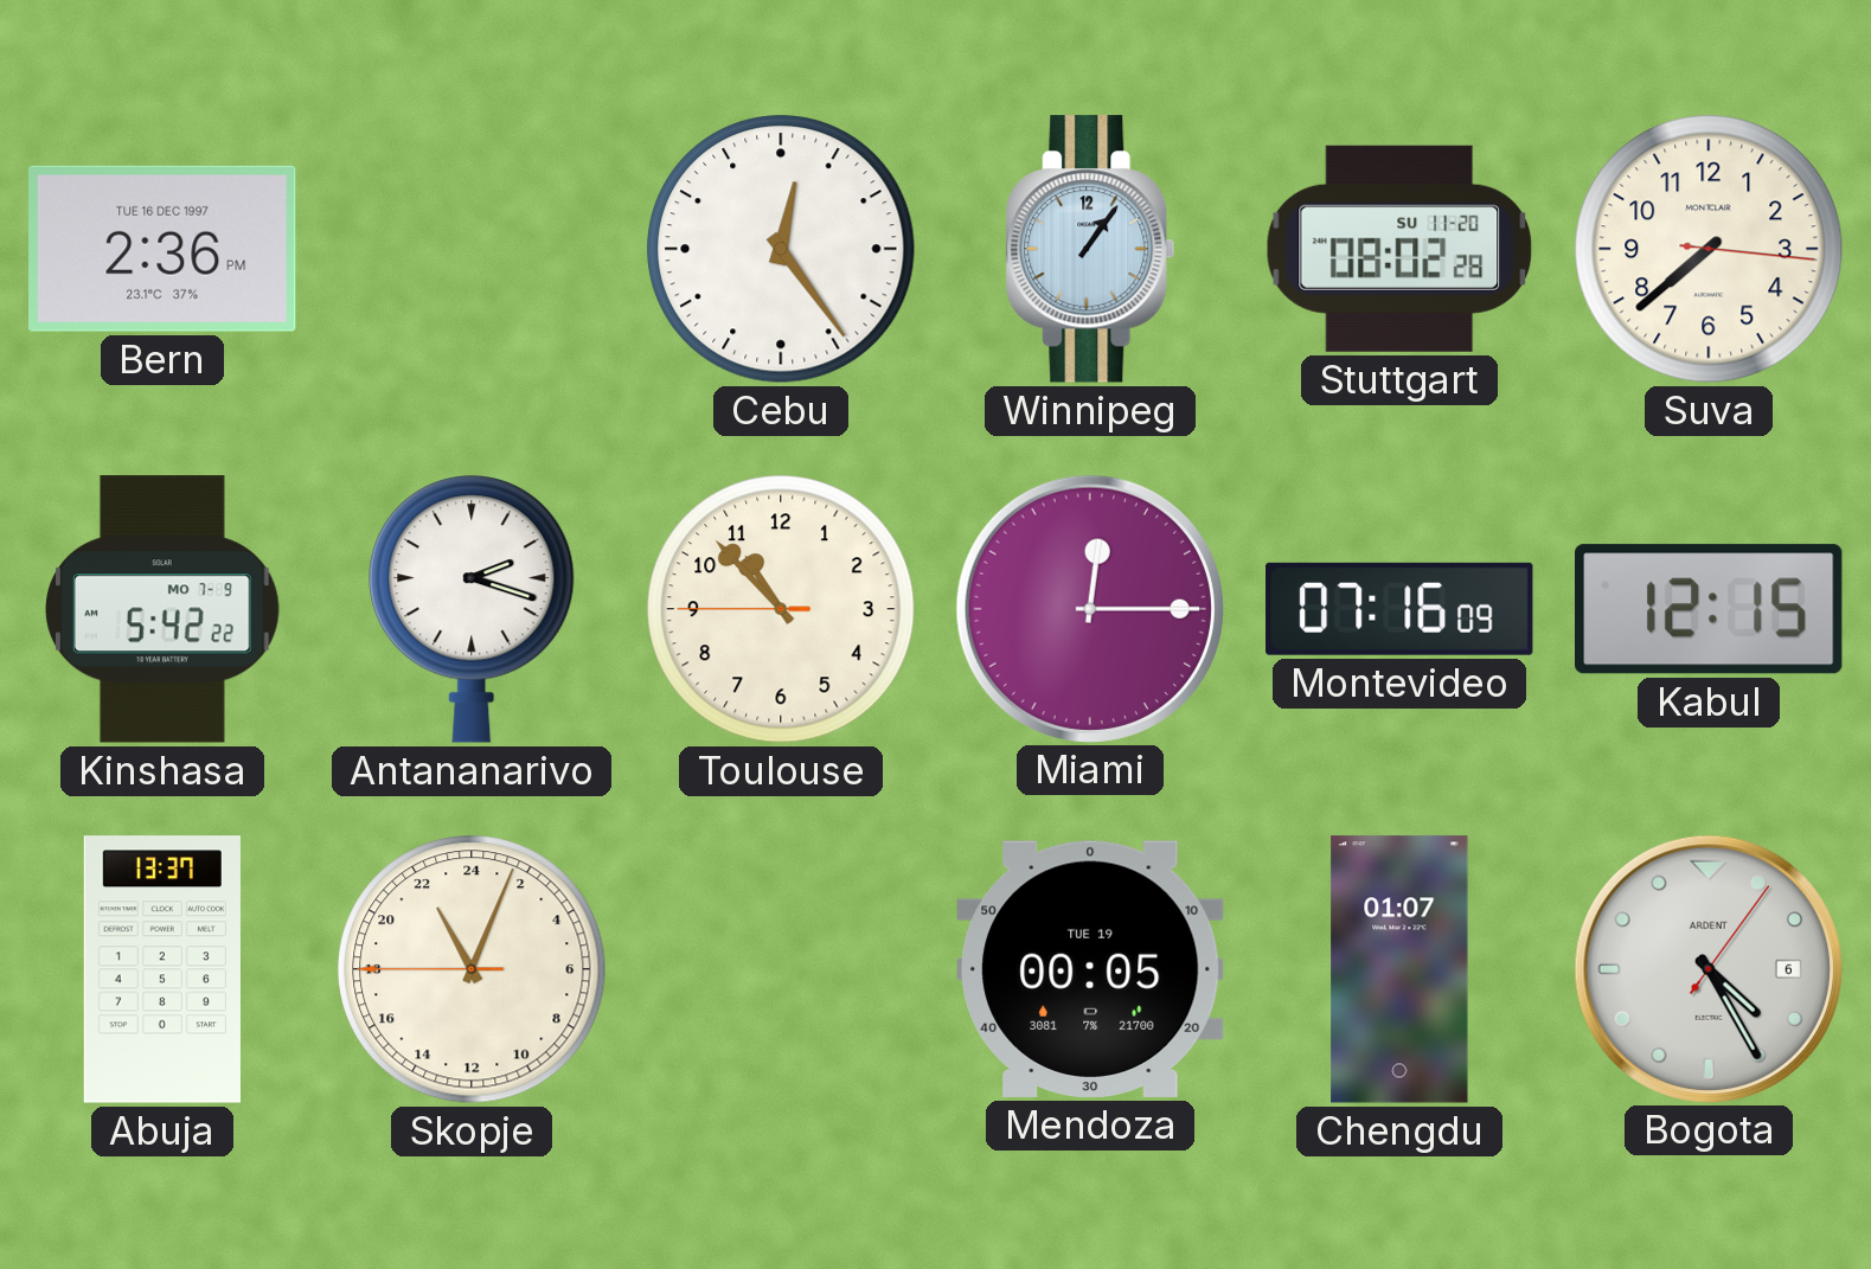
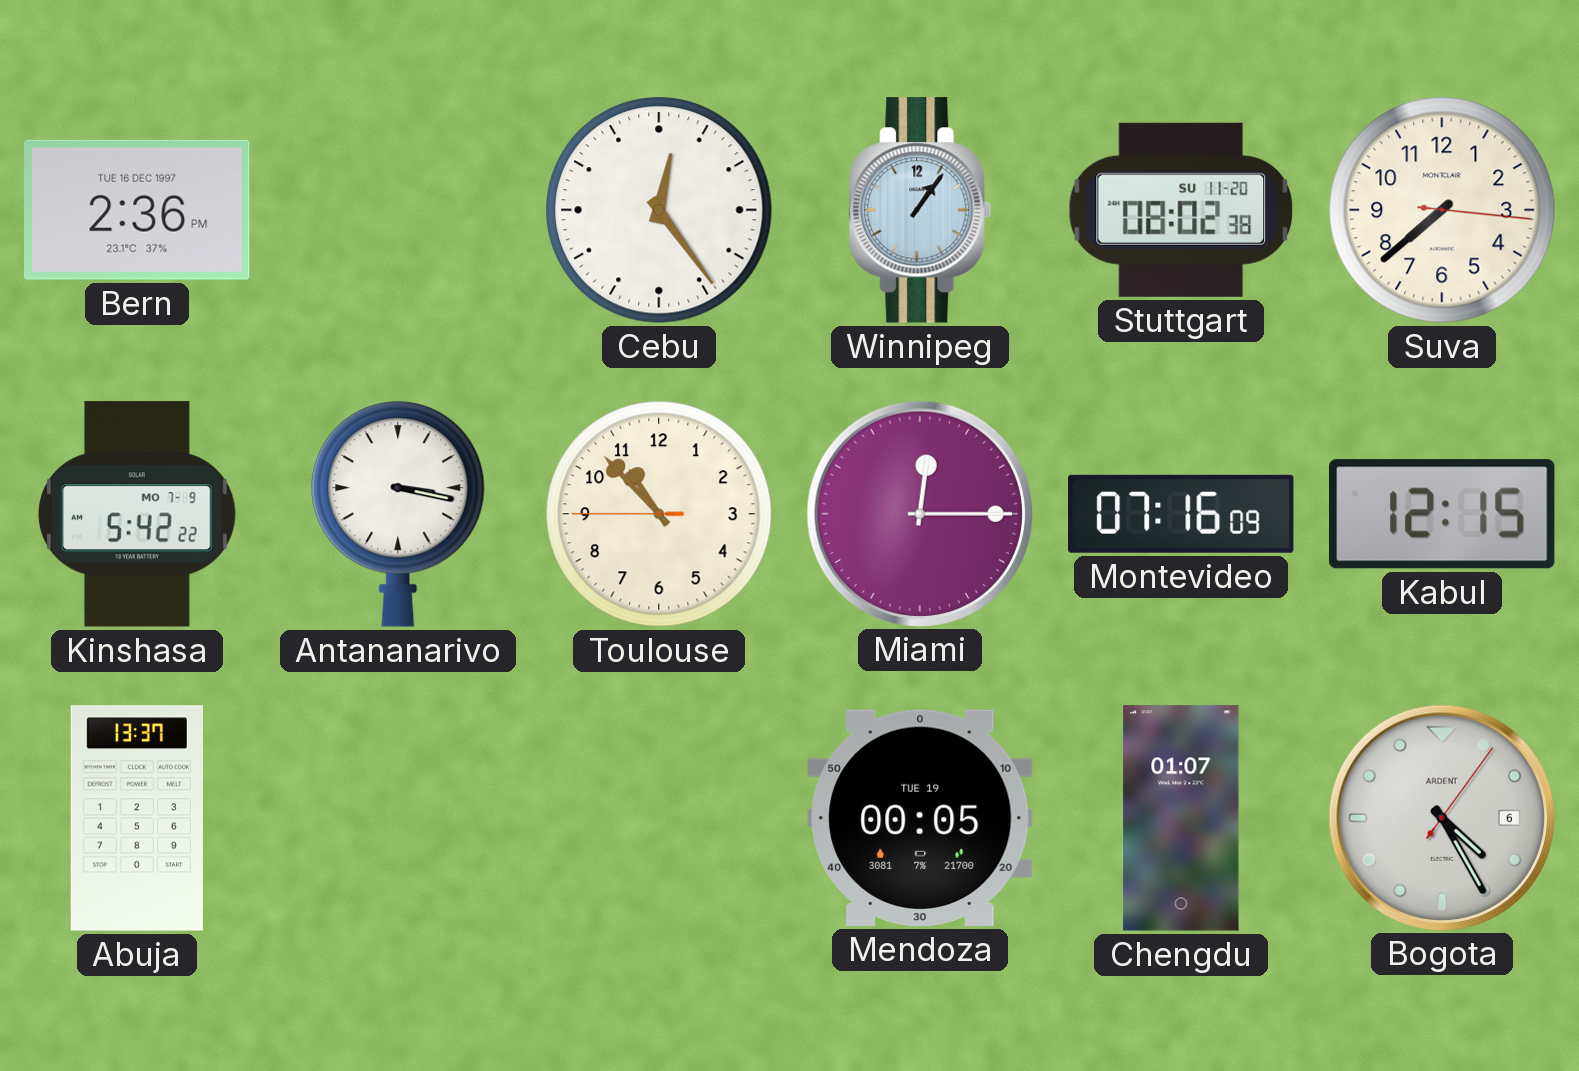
Stuttgart: 08:02:28 -> 08:02:38 (1181, 210)
Antananarivo: 2:18 -> 3:17 (398, 514)
Skopje: 22:03 -> none (472, 969)
